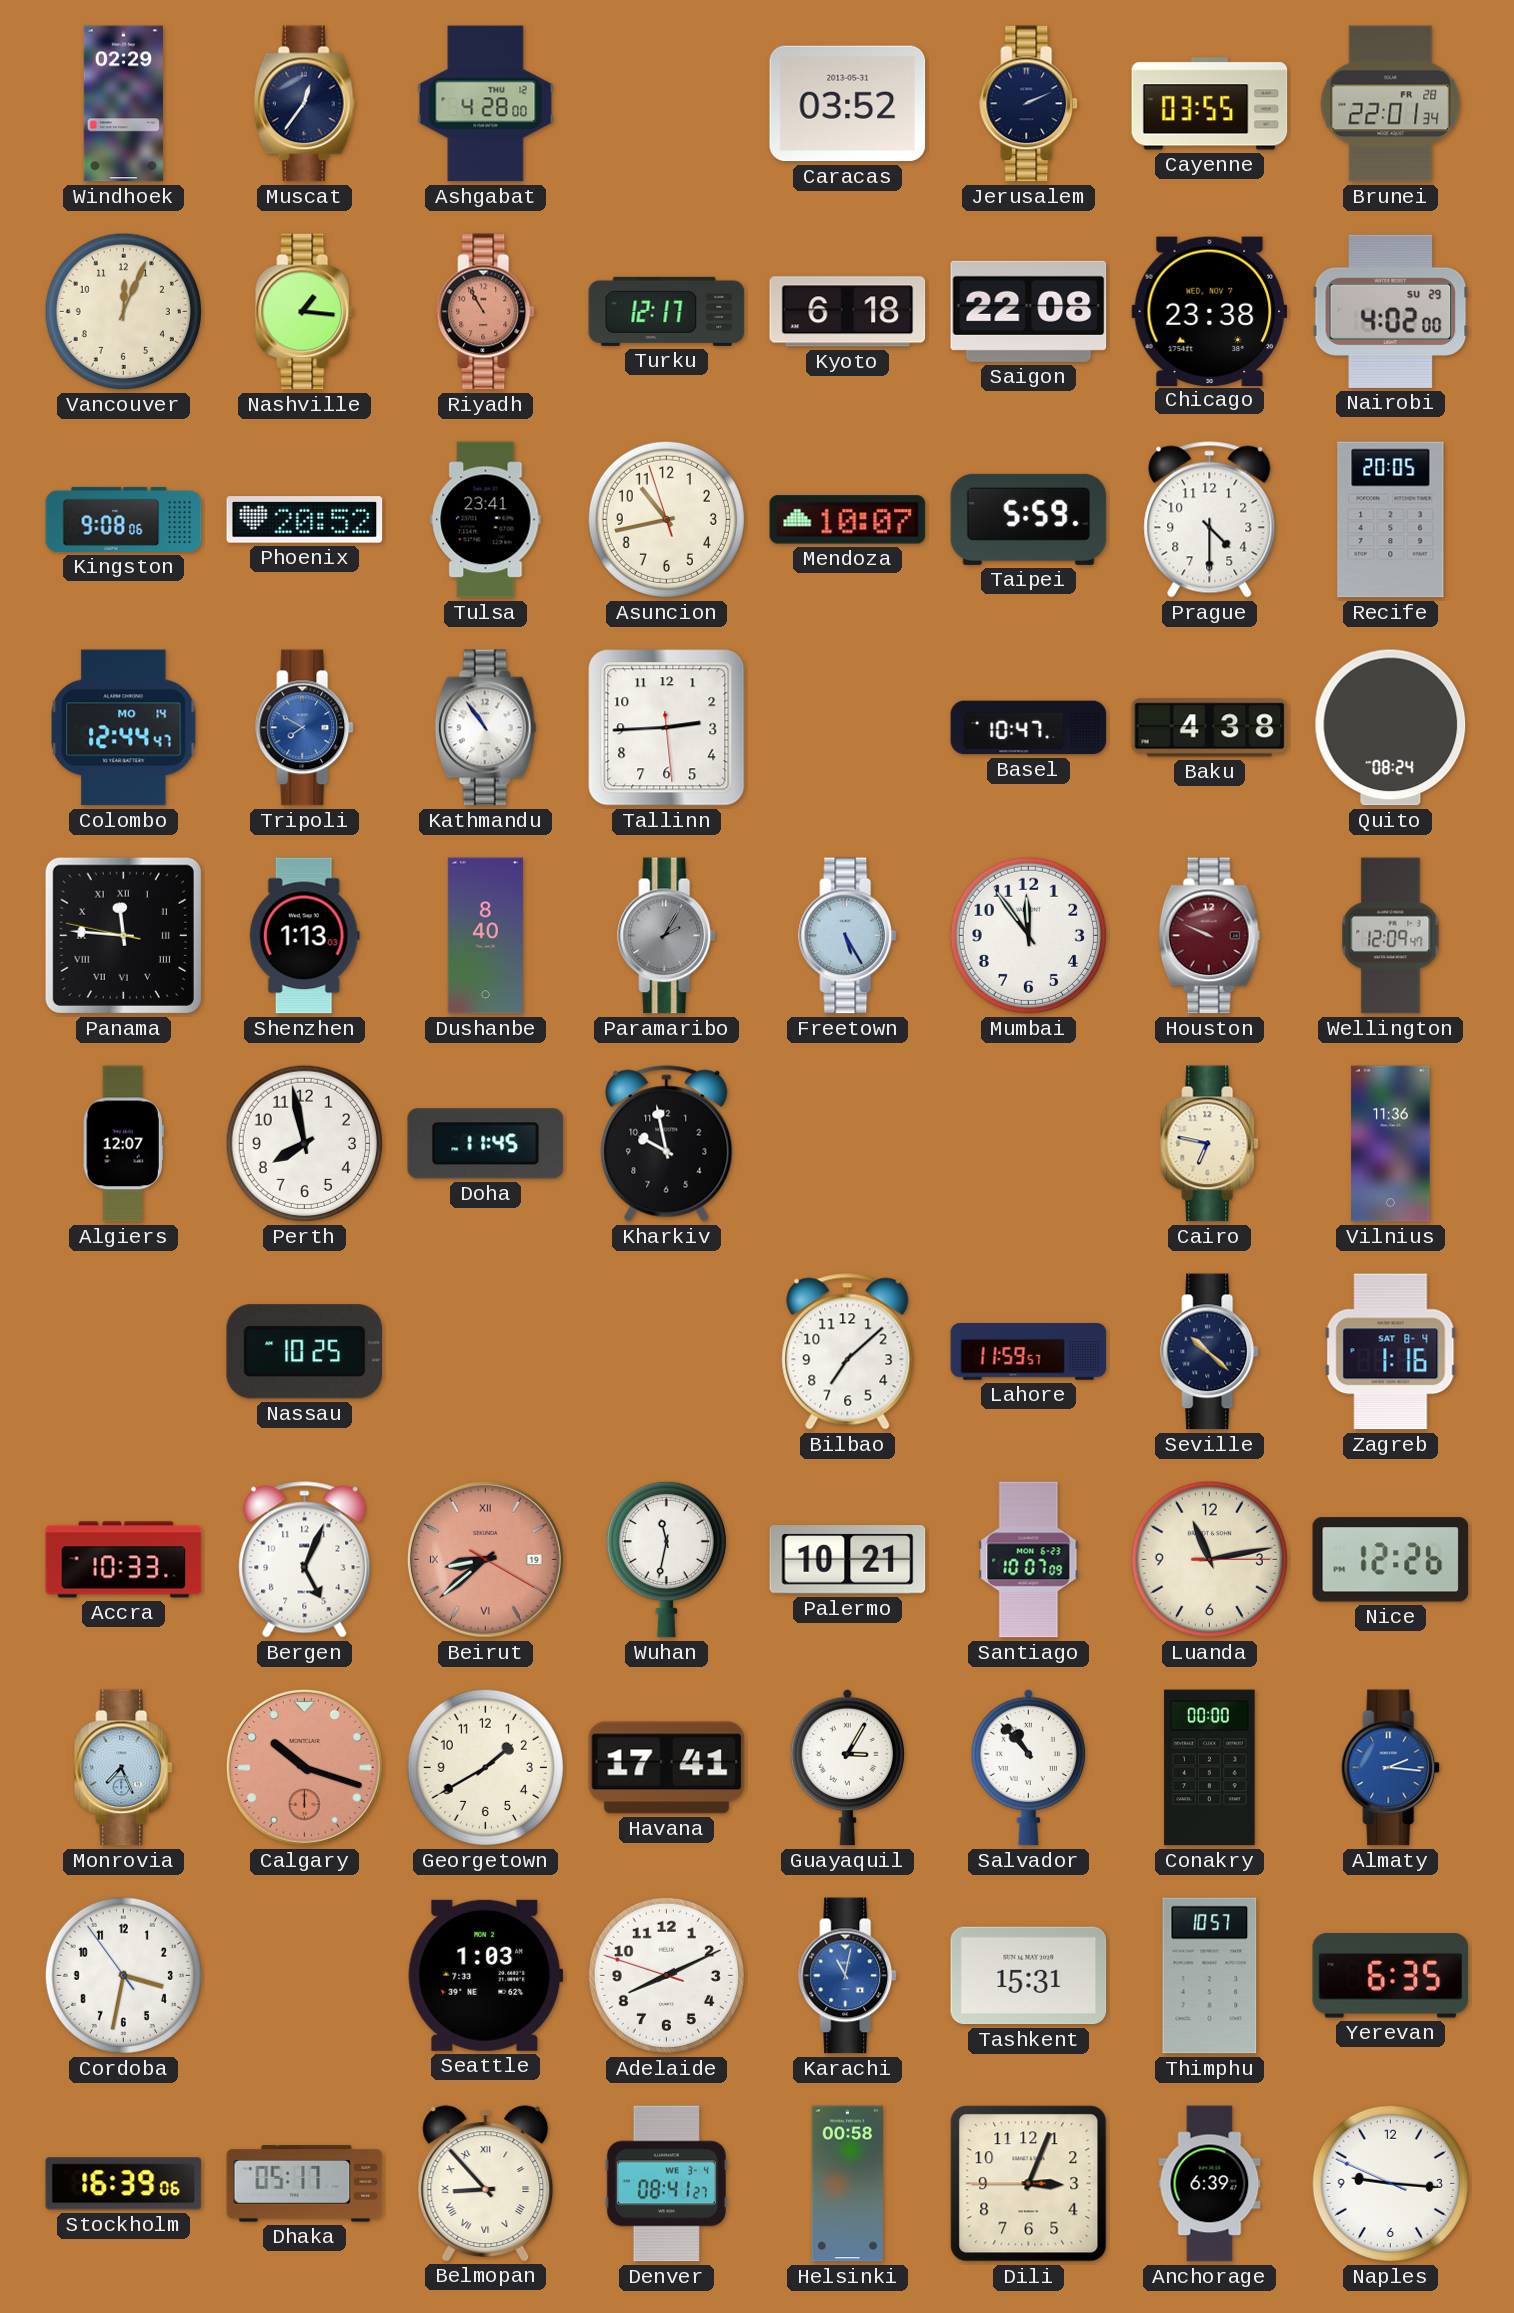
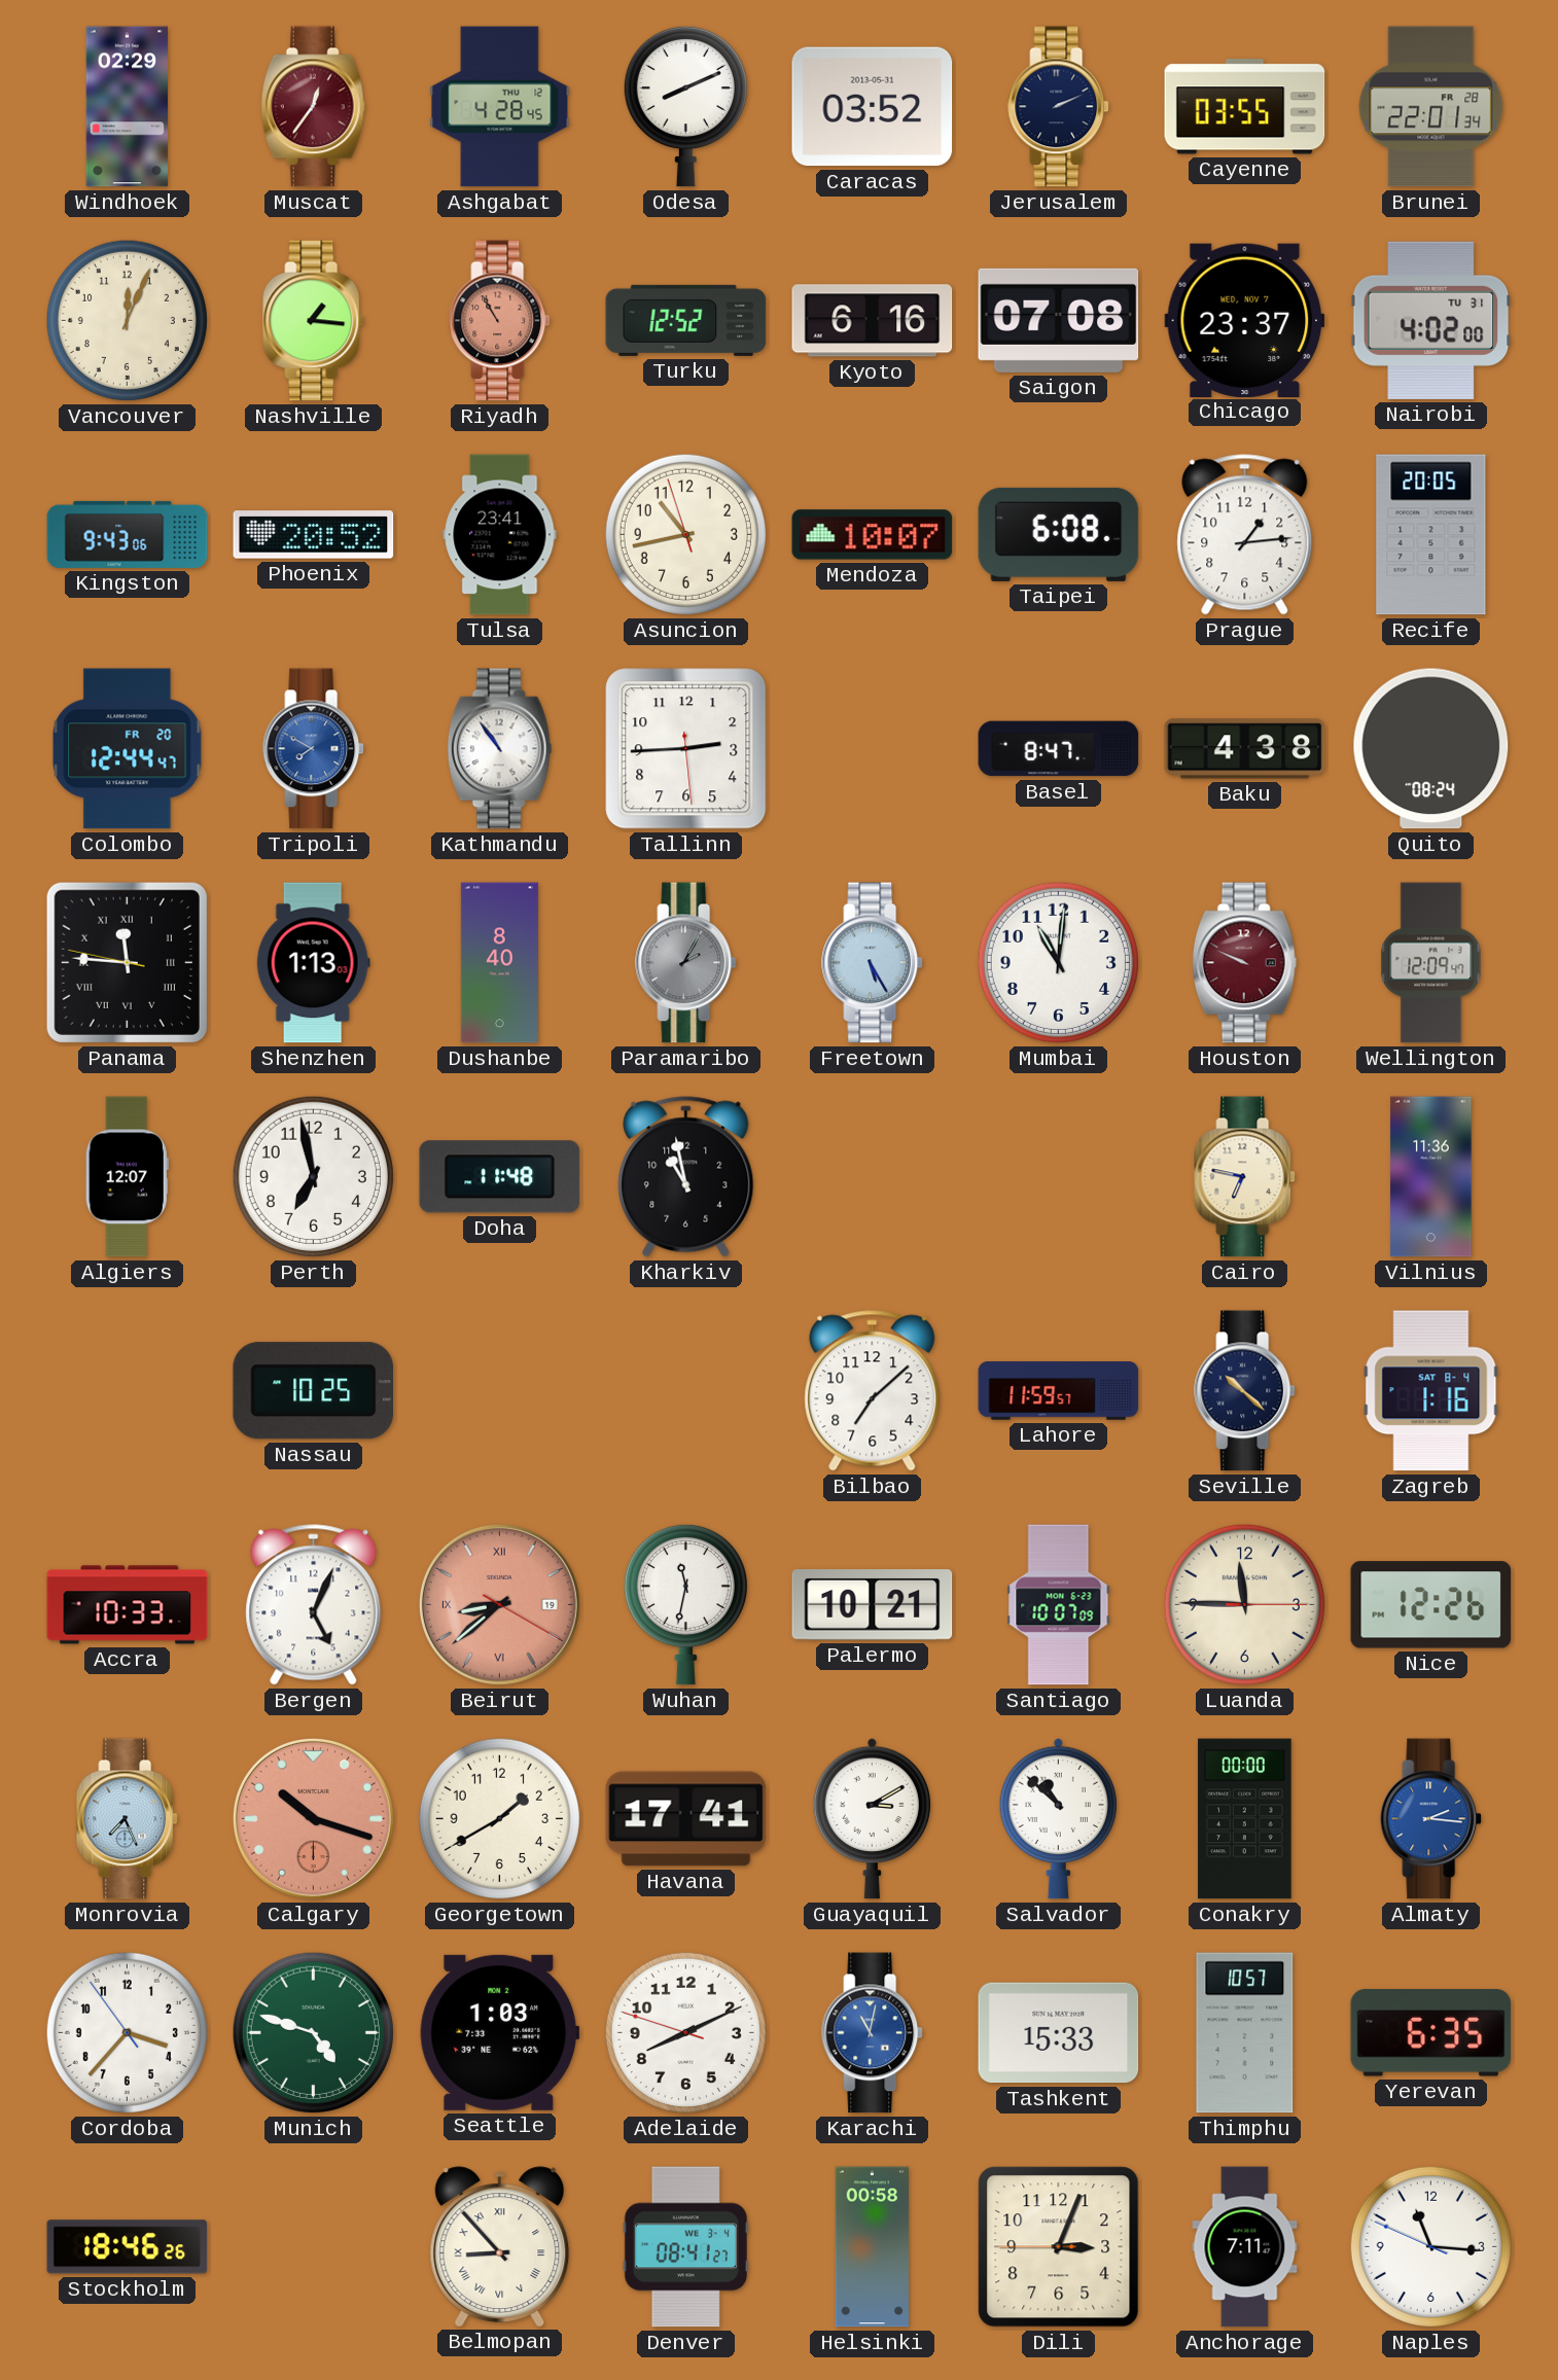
Muscat dial: navy -> burgundy (314, 107)
Ashgabat: 4:28:00 -> 4:28:45 (500, 107)
Odesa: none -> 8:11 (685, 106)
Turku: 12:17 -> 12:52 (686, 320)
Kyoto: 6:18 -> 6:16 (873, 321)
Saigon: 22:08 -> 07:08 (1059, 320)
Chicago: 23:38 -> 23:37 (1245, 320)
Nairobi date: SU 29 -> TU 31 (1431, 320)
Kingston: 9:08 -> 9:43 (128, 534)
Taipei: 5:59 -> 6:08 (1059, 534)
Prague: 4:30 -> 1:14 (1245, 535)
Colombo date: MO 14 -> FR 20 (128, 749)
Basel: 10:47 -> 8:47 (1059, 749)
Mumbai: 11:54 -> 11:01 (1058, 962)
Perth: 7:58 -> 6:58 (313, 1176)
Doha: 11:45 -> 11:48 (500, 1177)
Kharkiv: 9:58 -> 10:58 (686, 1177)
Luanda: 11:13 -> 11:45 (1244, 1604)
Guayaquil: 3:05 -> 3:10 (872, 1818)
Salvador: 10:53 -> 10:52 (1058, 1818)
Cordoba: 3:31 -> 3:36 (127, 2032)
Munich: none -> 4:48 (313, 2032)
Tashkent: 15:31 -> 15:33 (1059, 2033)
Stockholm: 16:39 -> 18:46 (128, 2247)
Dhaka: 05:17 -> none (305, 2184)
Anchorage: 6:39 -> 7:11 (1245, 2247)
Naples: 9:15 -> 11:15 (1430, 2246)
